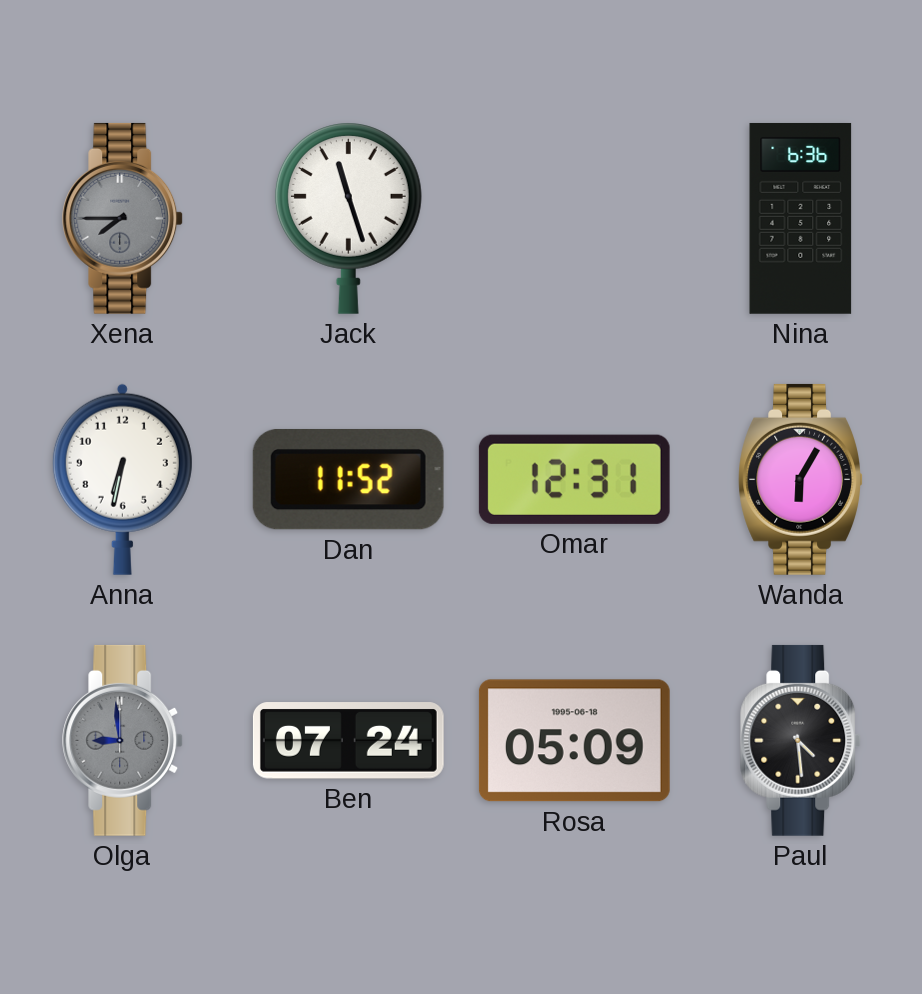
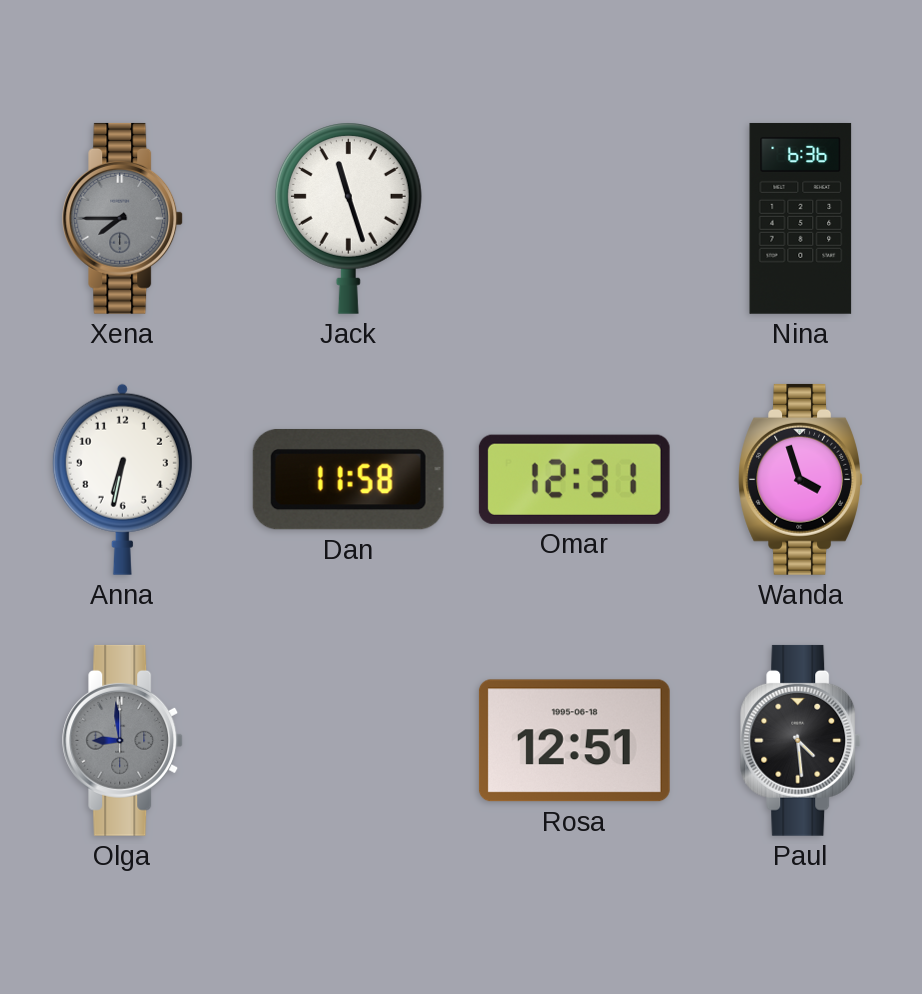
Dan: 11:52 -> 11:58 (348, 479)
Wanda: 6:05 -> 3:57 (801, 479)
Ben: 07:24 -> none (348, 741)
Rosa: 05:09 -> 12:51 (574, 741)
